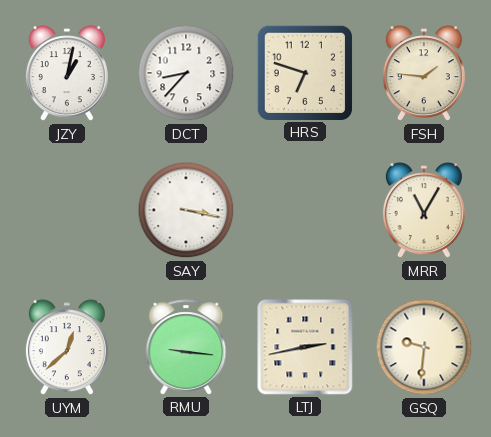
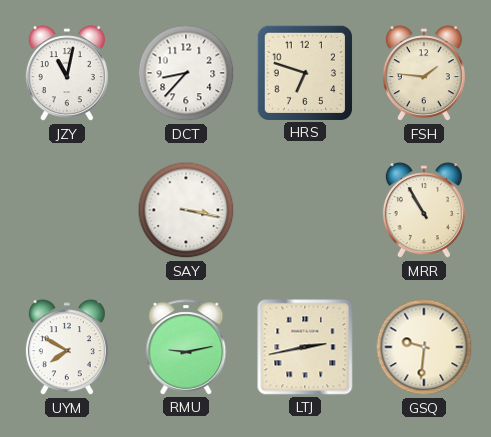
JZY: 1:02 -> 11:02 (67, 74)
MRR: 11:05 -> 10:55 (424, 211)
UYM: 12:38 -> 7:50 (67, 348)
RMU: 9:16 -> 9:13 (186, 347)
